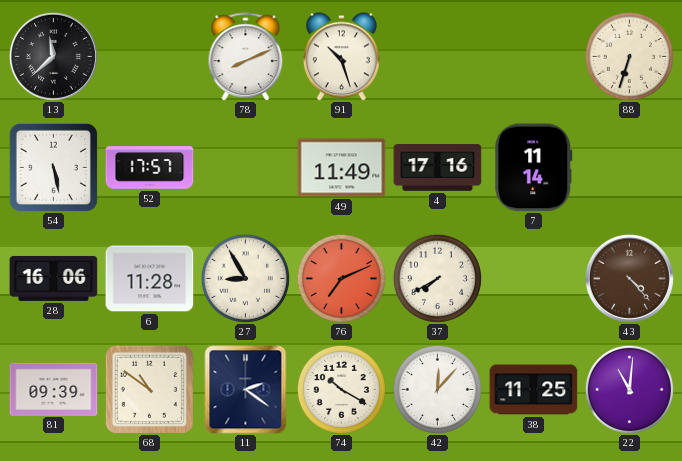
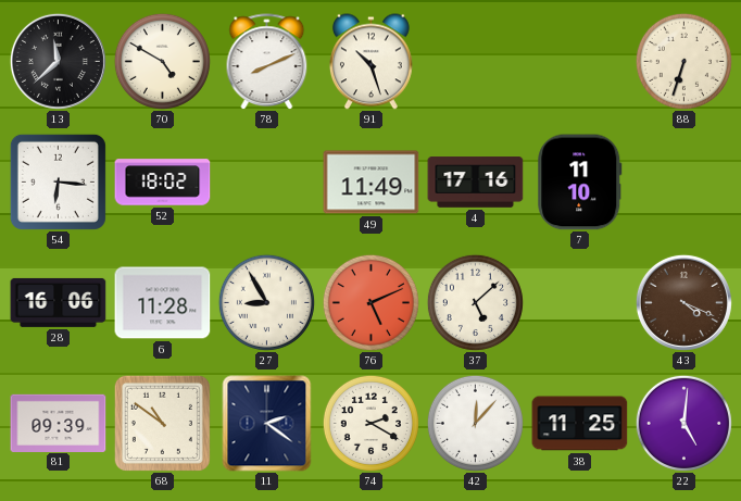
70: none -> 4:50 (162, 61)
54: 5:28 -> 6:16 (58, 181)
52: 17:57 -> 18:02 (163, 183)
7: 11:14 -> 11:10 (580, 183)
76: 7:11 -> 5:11 (370, 302)
37: 7:40 -> 5:08 (475, 302)
43: 4:23 -> 4:19 (683, 302)
74: 10:20 -> 2:20 (370, 423)
22: 11:01 -> 5:01 (683, 423)
